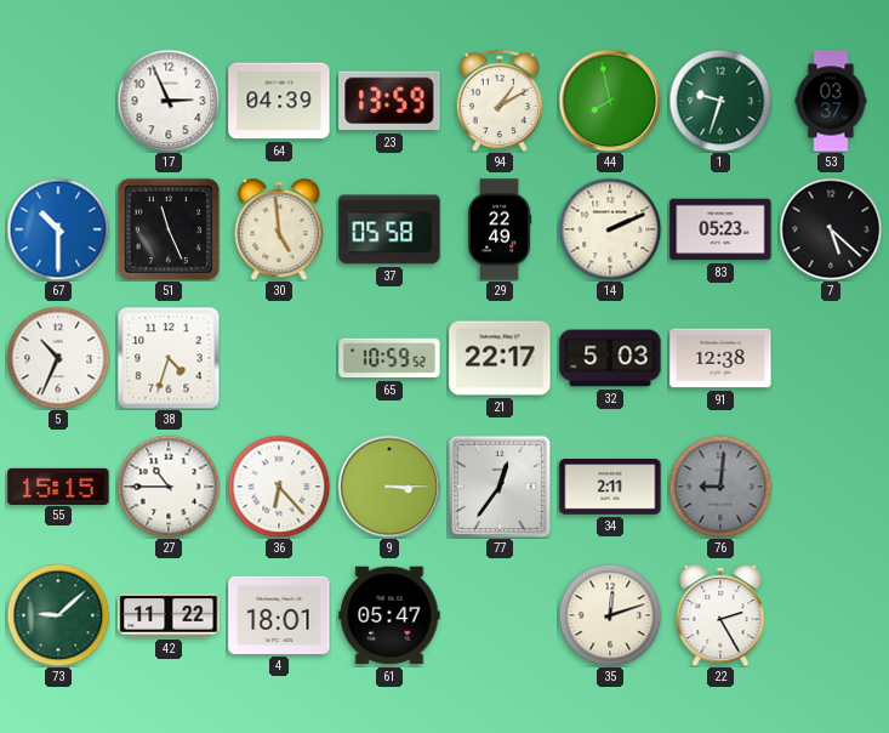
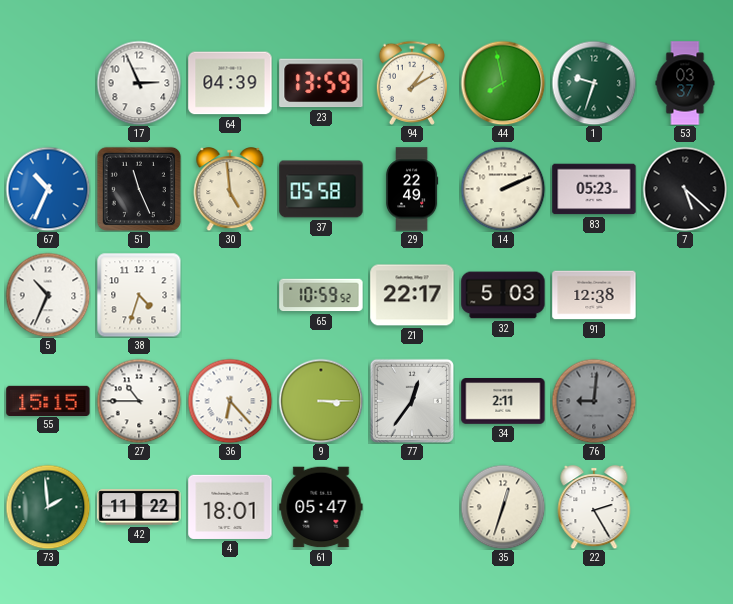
67: 10:30 -> 10:34 (48, 189)
73: 9:08 -> 1:59 (48, 507)
35: 12:12 -> 12:33 (503, 507)
